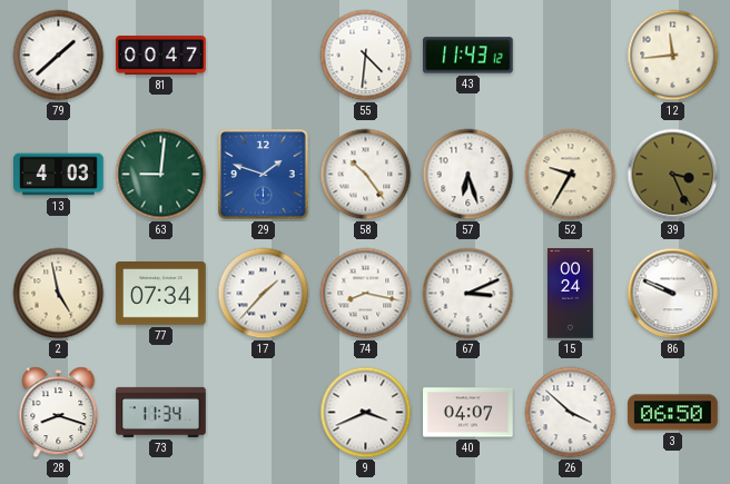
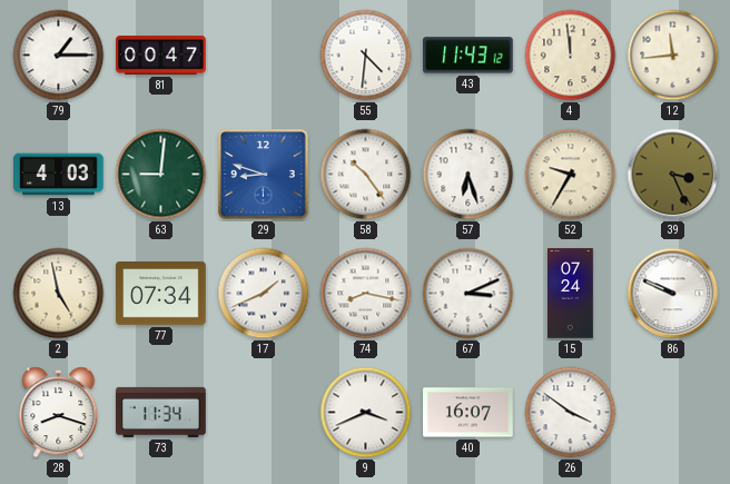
79: 1:38 -> 1:15 (59, 56)
4: none -> 11:59 (571, 56)
29: 1:48 -> 8:48 (264, 175)
17: 1:37 -> 1:41 (264, 294)
15: 00:24 -> 07:24 (571, 294)
40: 04:07 -> 16:07 (468, 413)
26: 3:52 -> 3:51 (571, 413)
3: 06:50 -> none (673, 413)
